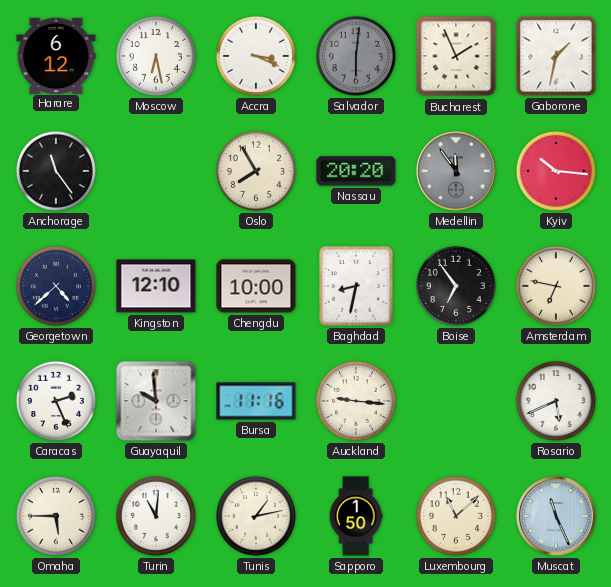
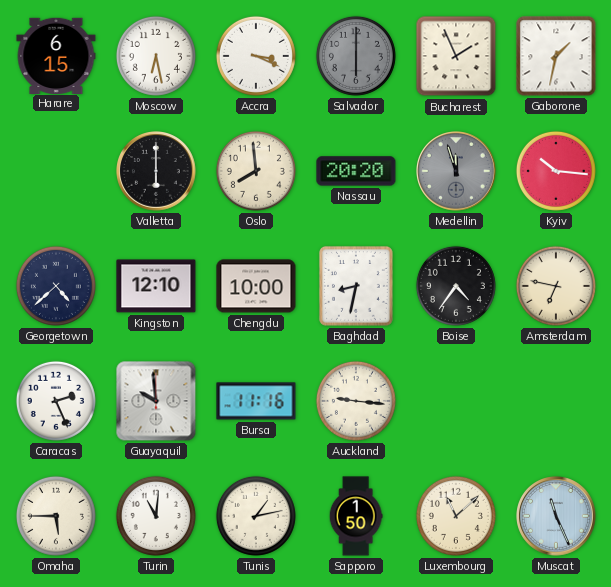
Harare: 6:12 -> 6:15 (56, 55)
Salvador: 6:01 -> 6:00 (356, 56)
Anchorage: 11:24 -> none (56, 171)
Valletta: none -> 6:00 (157, 172)
Oslo: 7:55 -> 7:59 (256, 171)
Medellin: 11:54 -> 11:57 (457, 172)
Boise: 6:54 -> 4:36 (456, 286)
Rosario: 5:41 -> none (556, 401)
